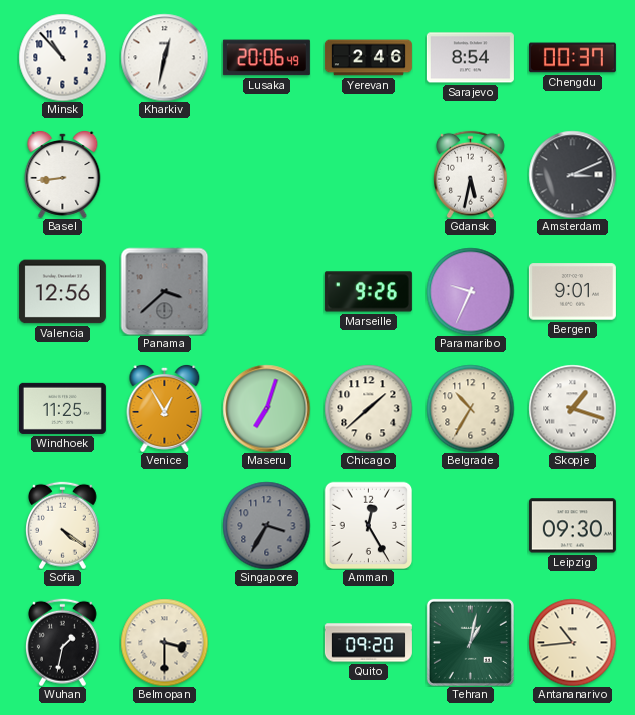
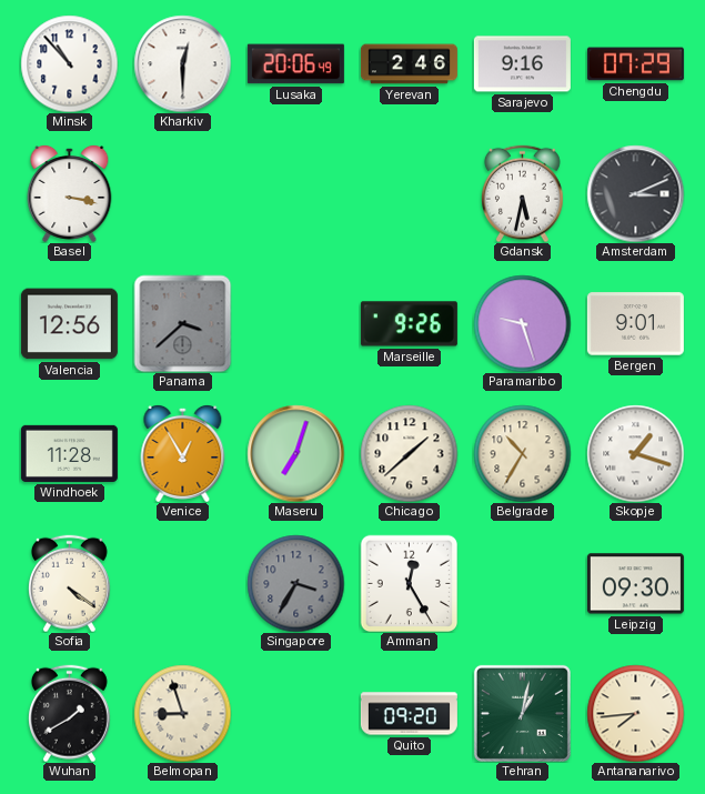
Kharkiv: 12:32 -> 12:30 (182, 63)
Sarajevo: 8:54 -> 9:16 (522, 64)
Chengdu: 00:37 -> 07:29 (635, 64)
Basel: 8:44 -> 3:17 (70, 193)
Paramaribo: 9:34 -> 9:27 (522, 323)
Windhoek: 11:25 -> 11:28 (69, 453)
Wuhan: 1:32 -> 1:40 (69, 713)
Belmopan: 3:30 -> 8:57 (182, 713)
Antananarivo: 10:44 -> 7:44 (635, 713)
